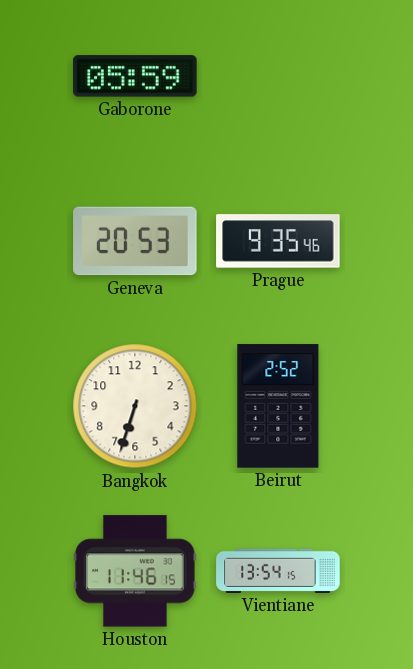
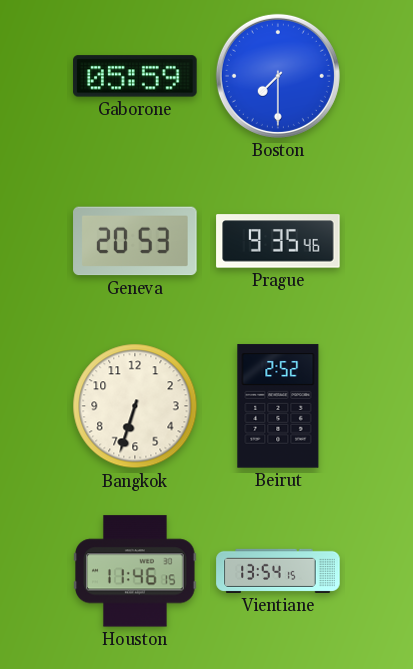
Boston: none -> 7:30 (278, 76)
